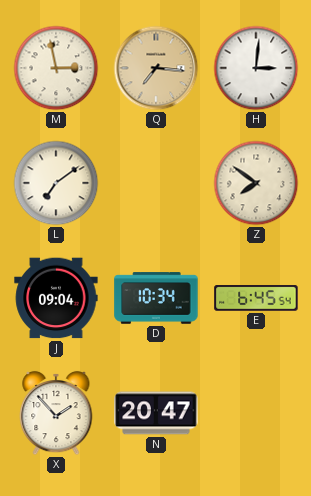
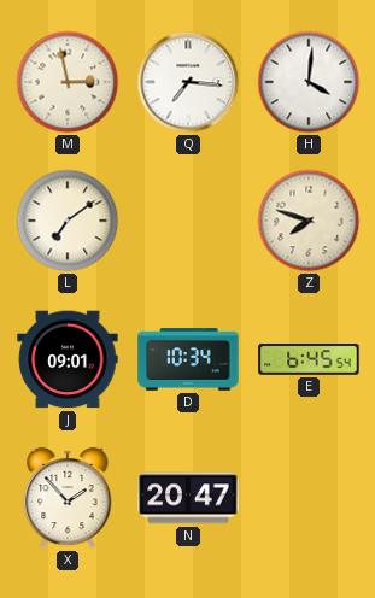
Q dial: champagne -> white (188, 82)
H: 3:01 -> 4:01 (309, 82)
Z: 7:51 -> 7:48 (309, 221)
J: 09:04 -> 09:01 (68, 359)
